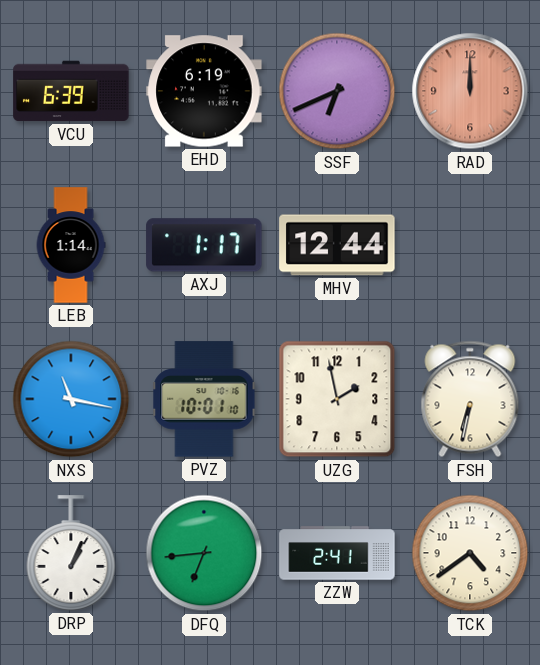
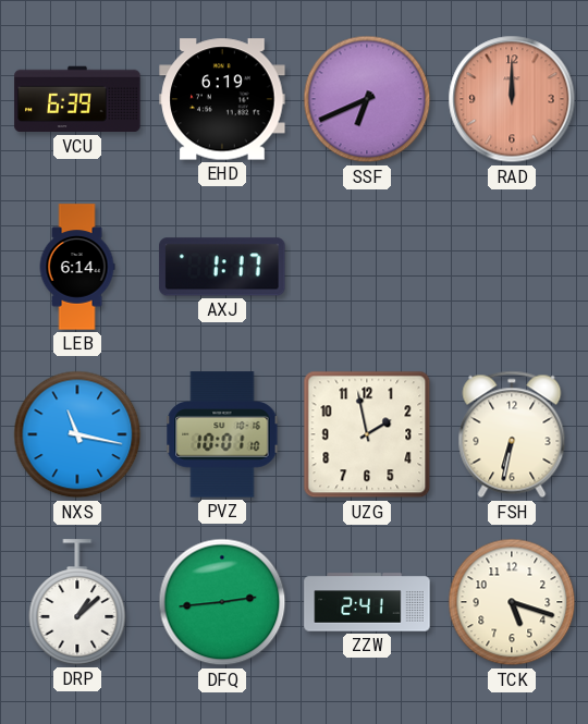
LEB: 1:14 -> 6:14 (77, 267)
MHV: 12:44 -> none (337, 245)
DRP: 1:04 -> 1:08 (77, 602)
DFQ: 6:44 -> 2:44 (222, 602)
TCK: 4:39 -> 5:18 (512, 602)
